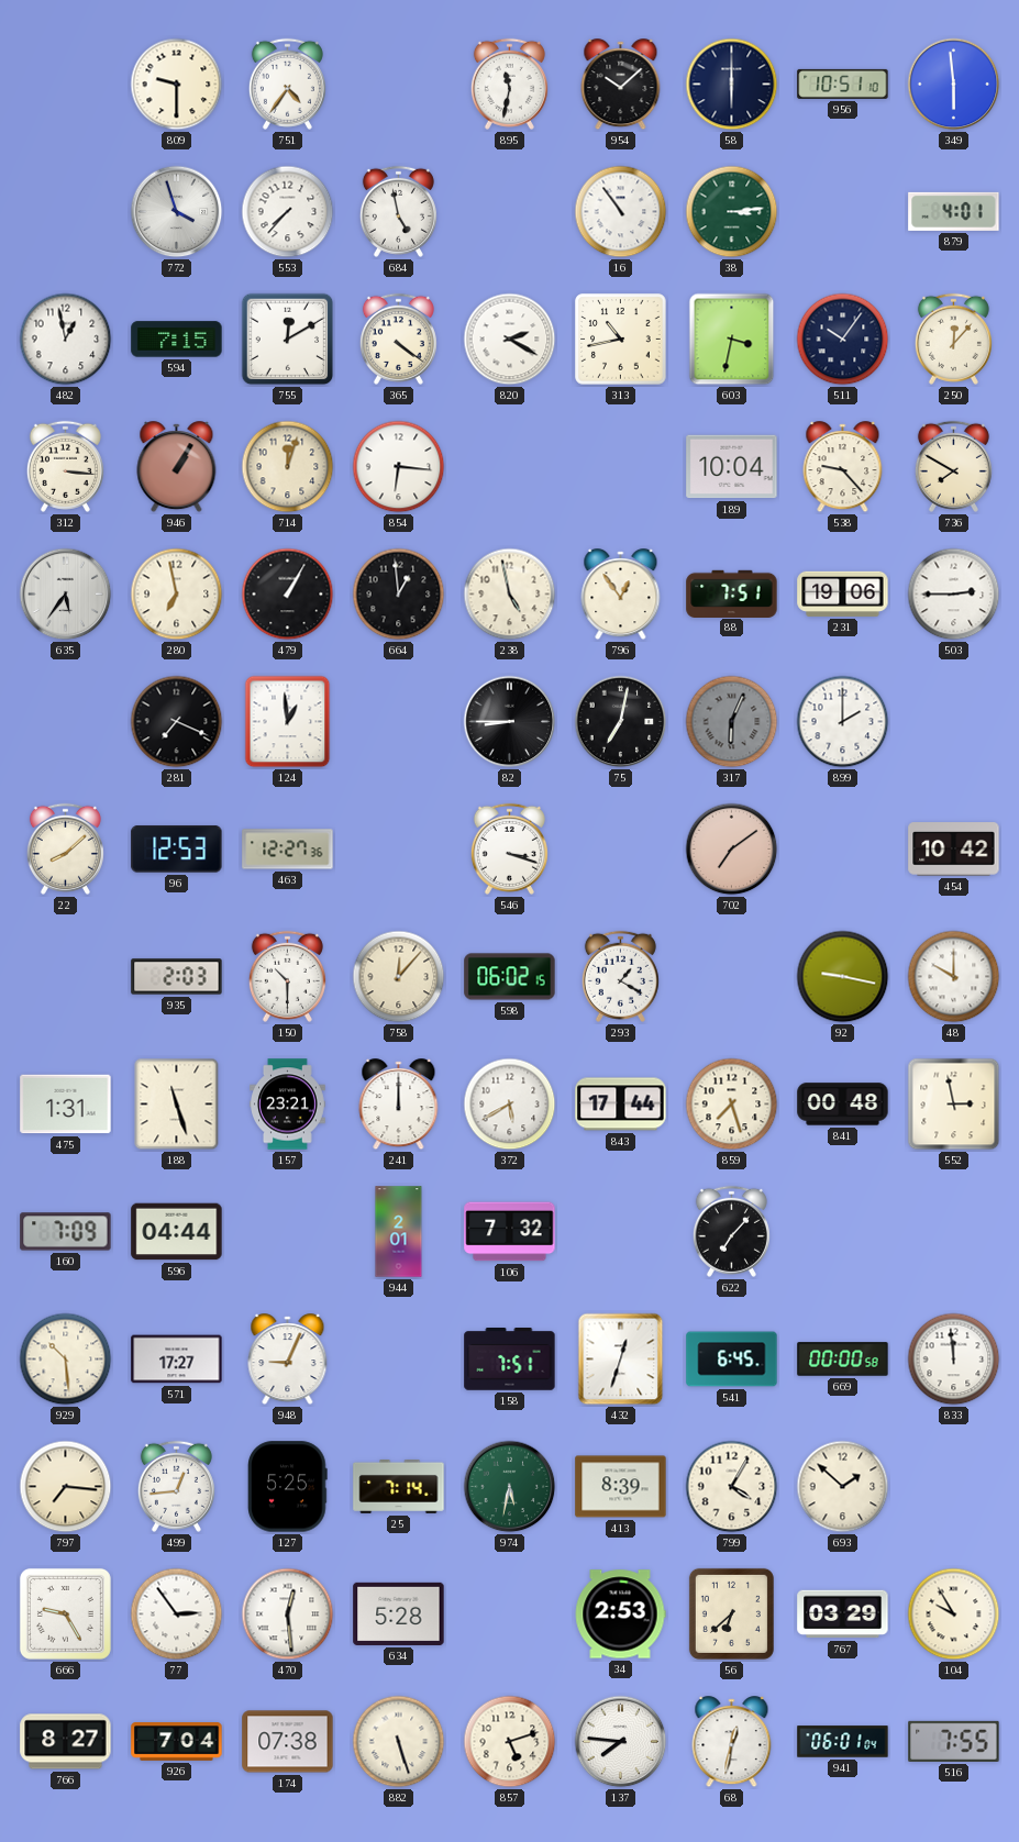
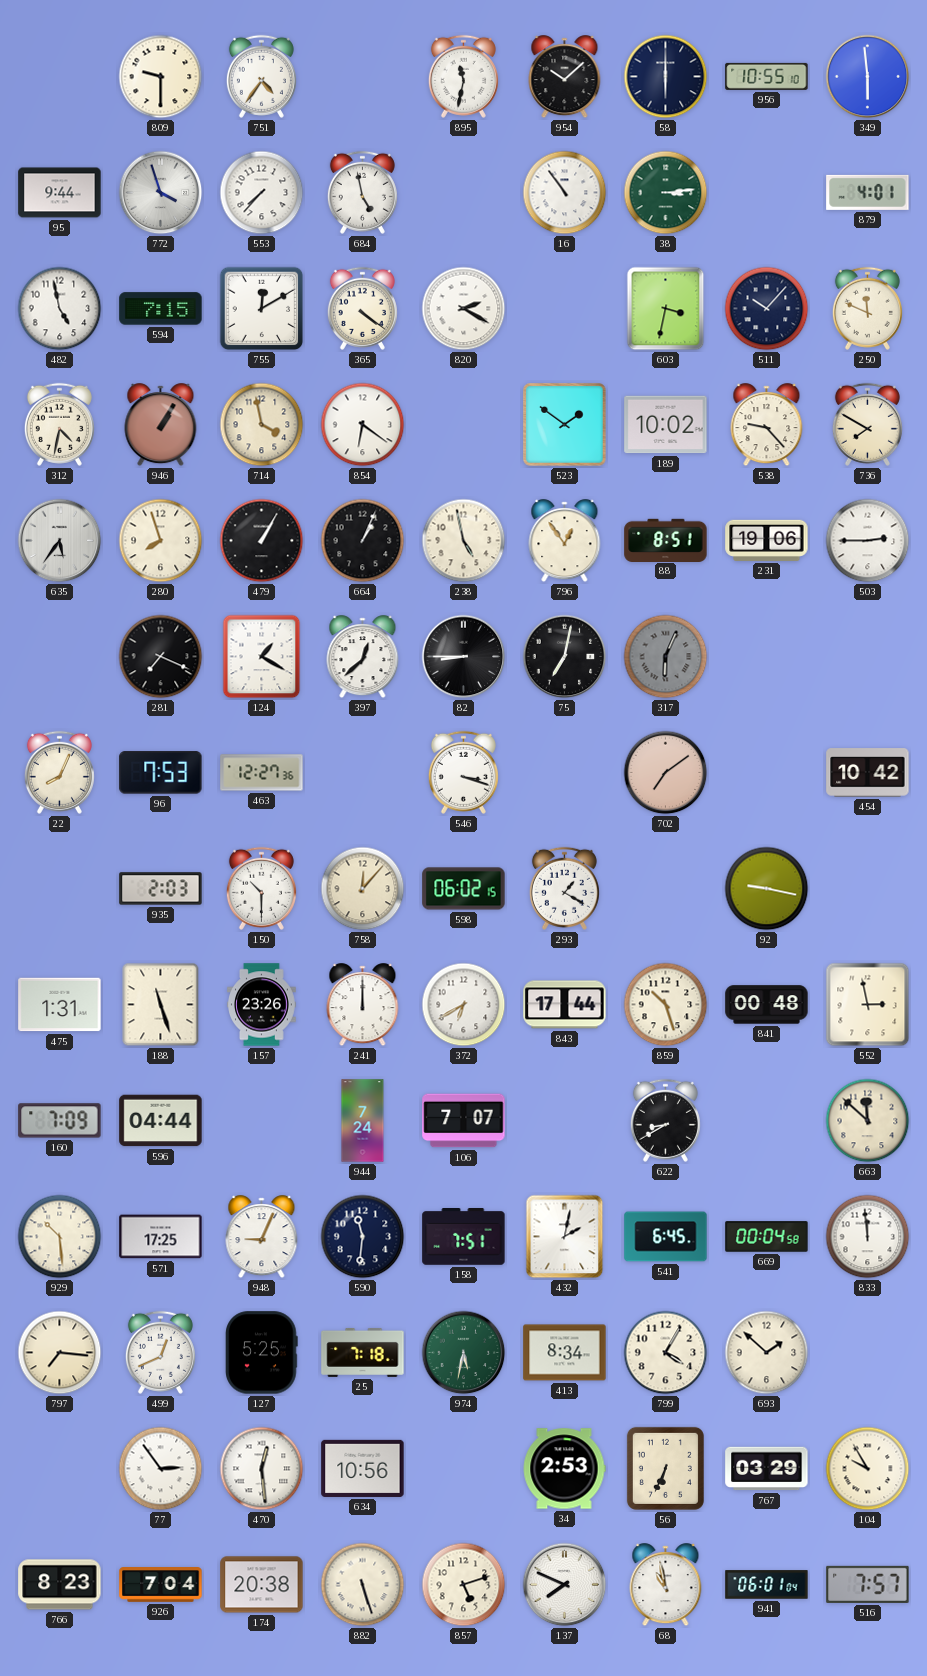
956: 10:51 -> 10:55 (767, 76)
95: none -> 9:44 (60, 193)
482: 12:58 -> 4:58 (60, 309)
313: 10:43 -> none (621, 340)
511: 10:06 -> 10:07 (767, 309)
250: 12:07 -> 11:49 (867, 308)
312: 3:16 -> 4:32 (59, 424)
714: 12:03 -> 3:58 (262, 425)
854: 6:16 -> 6:21 (363, 425)
523: none -> 1:51 (565, 425)
189: 10:04 -> 10:02 (666, 425)
280: 6:58 -> 7:57 (161, 541)
664: 12:59 -> 1:04 (363, 541)
88: 7:51 -> 8:51 (666, 540)
124: 12:59 -> 1:20 (262, 657)
397: none -> 12:38 (363, 657)
899: 2:00 -> none (843, 722)
22: 8:08 -> 8:04 (59, 772)
96: 12:53 -> 7:53 (161, 773)
48: 10:00 -> none (954, 977)
157: 23:21 -> 23:26 (262, 1005)
372: 5:40 -> 6:40 (464, 1005)
859: 7:27 -> 10:27 (666, 1005)
944: 2:01 -> 7:24 (363, 1121)
106: 7:32 -> 7:07 (464, 1121)
622: 7:07 -> 8:40 (665, 1120)
663: none -> 11:52 (868, 1121)
571: 17:27 -> 17:25 (161, 1237)
590: none -> 11:31 (363, 1237)
432: 12:33 -> 2:02 (565, 1237)
669: 00:00 -> 00:04 (767, 1237)
499: 12:44 -> 12:41 (160, 1352)
25: 7:14 -> 7:18 (363, 1352)
413: 8:39 -> 8:34 (565, 1353)
666: 9:25 -> none (65, 1613)
634: 5:28 -> 10:56 (363, 1468)
56: 6:38 -> 6:34 (665, 1468)
766: 8:27 -> 8:23 (60, 1585)
174: 07:38 -> 20:38 (262, 1585)
137: 7:46 -> 7:49 (565, 1585)
68: 12:32 -> 10:58 (666, 1585)
516: 7:55 -> 7:57 (868, 1584)
